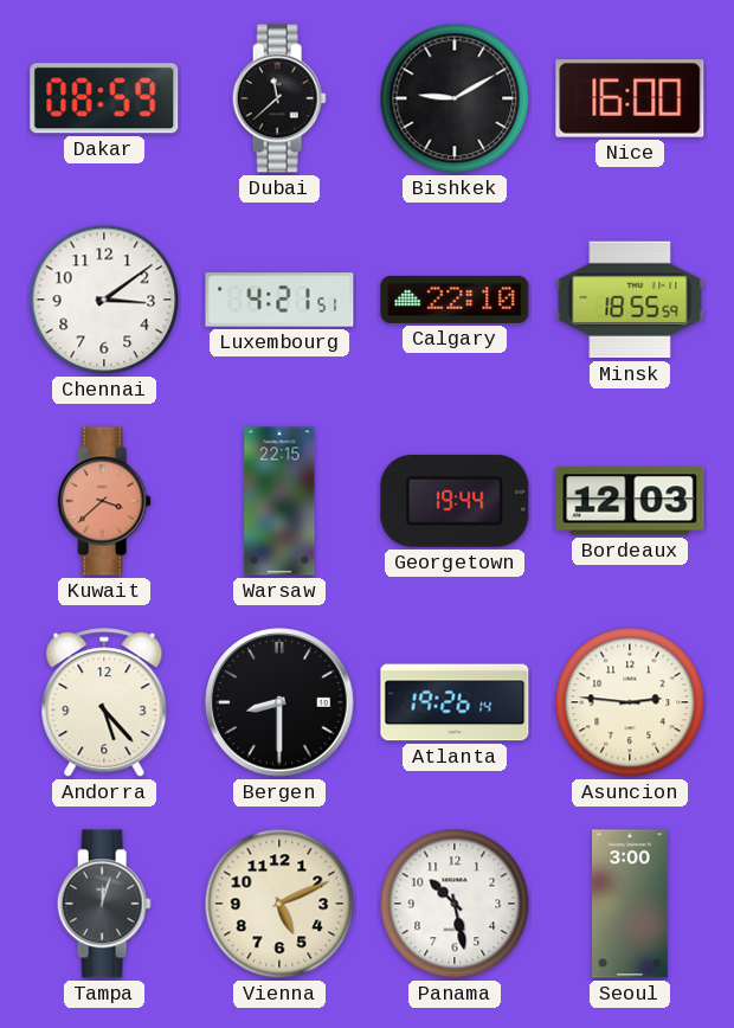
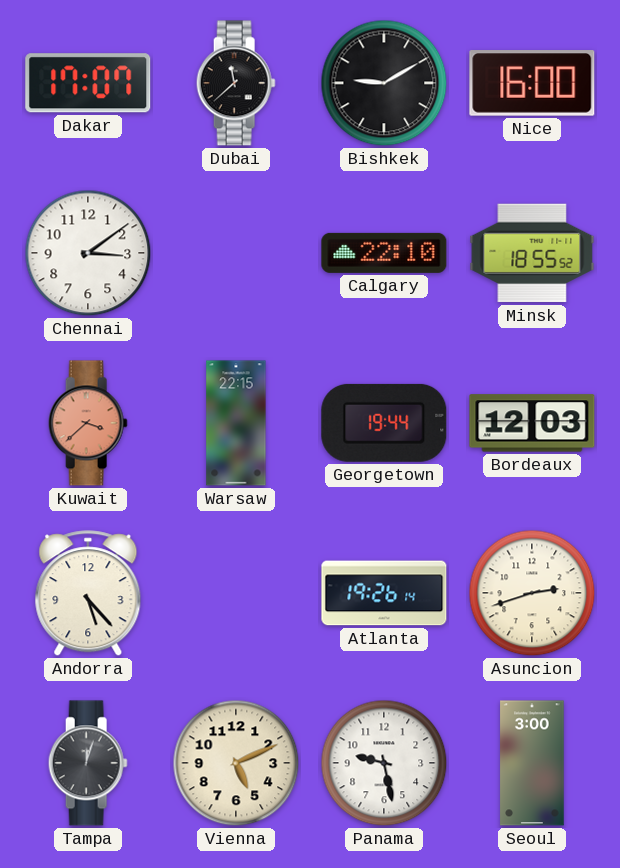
Dakar: 08:59 -> 17:07 (88, 83)
Luxembourg: 4:21 -> none (279, 300)
Minsk: 18:55:59 -> 18:55:52 (532, 253)
Bergen: 8:30 -> none (279, 702)
Asuncion: 2:46 -> 2:42 (532, 593)
Panama: 10:28 -> 9:28 (384, 763)
